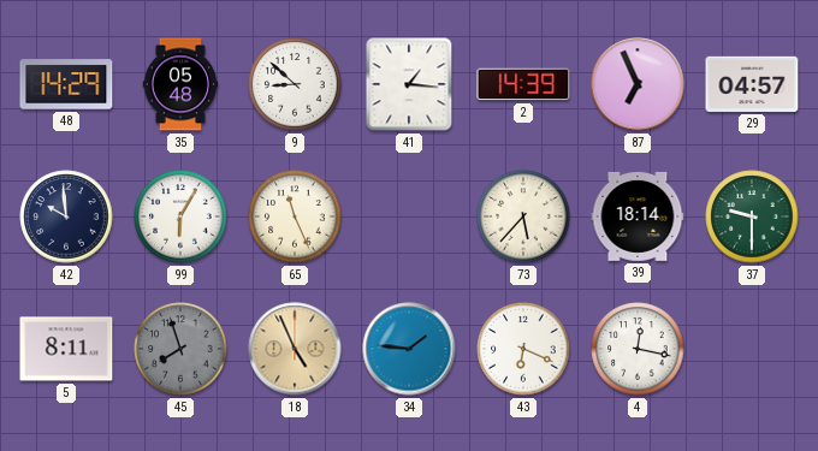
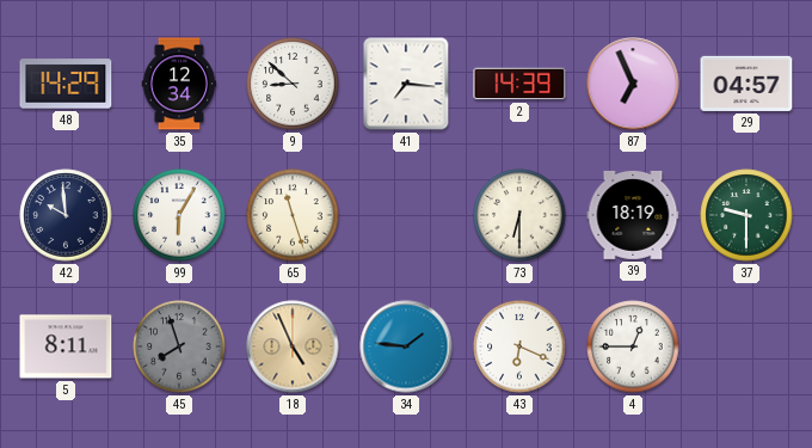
35: 05:48 -> 12:34 (179, 84)
41: 1:16 -> 7:16 (406, 84)
65: 11:26 -> 11:27 (293, 215)
73: 5:37 -> 6:30 (519, 215)
39: 18:14 -> 18:19 (633, 215)
4: 12:17 -> 12:45 (633, 346)
